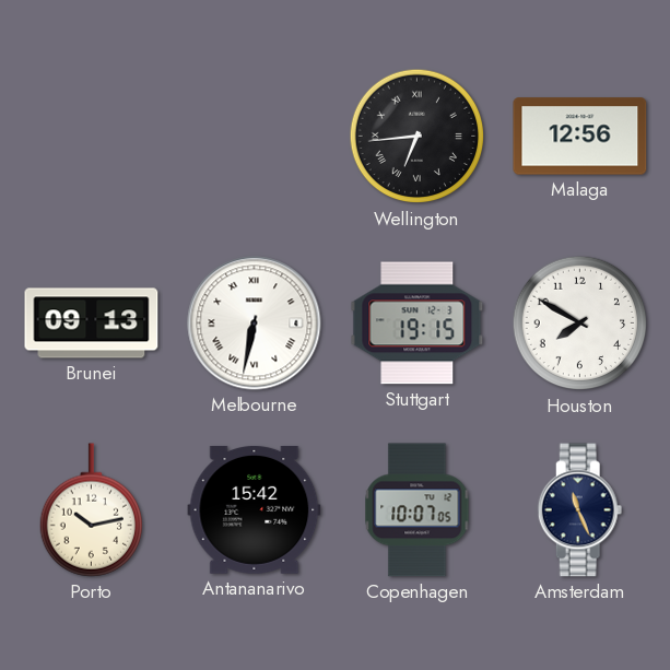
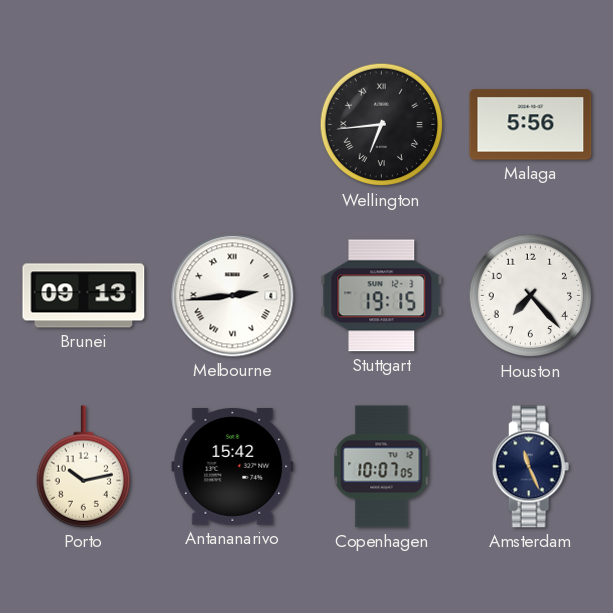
Malaga: 12:56 -> 5:56 (531, 125)
Melbourne: 6:32 -> 2:44 (233, 296)
Houston: 7:50 -> 7:23 (531, 296)
